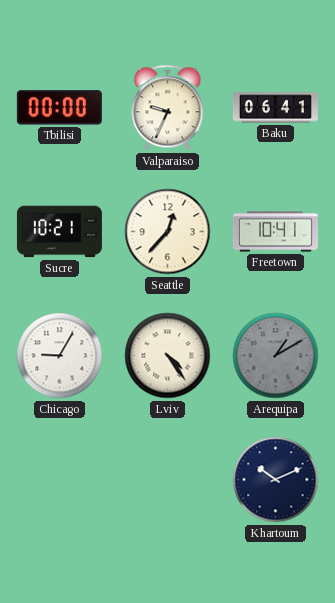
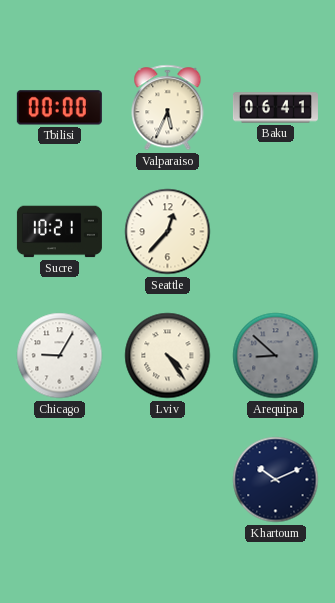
Valparaiso: 9:34 -> 5:34 (168, 108)
Freetown: 10:41 -> none (275, 232)
Arequipa: 1:10 -> 8:52 (276, 356)
